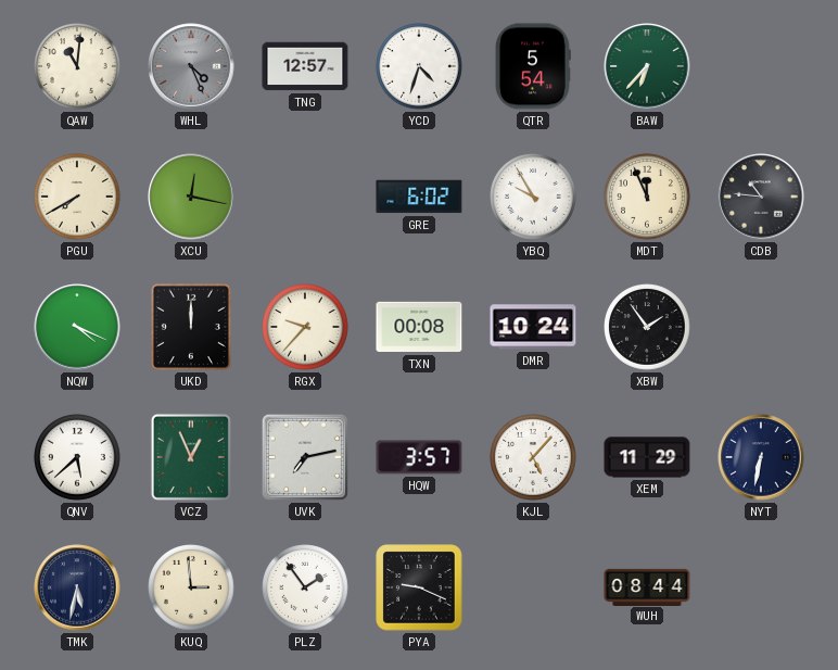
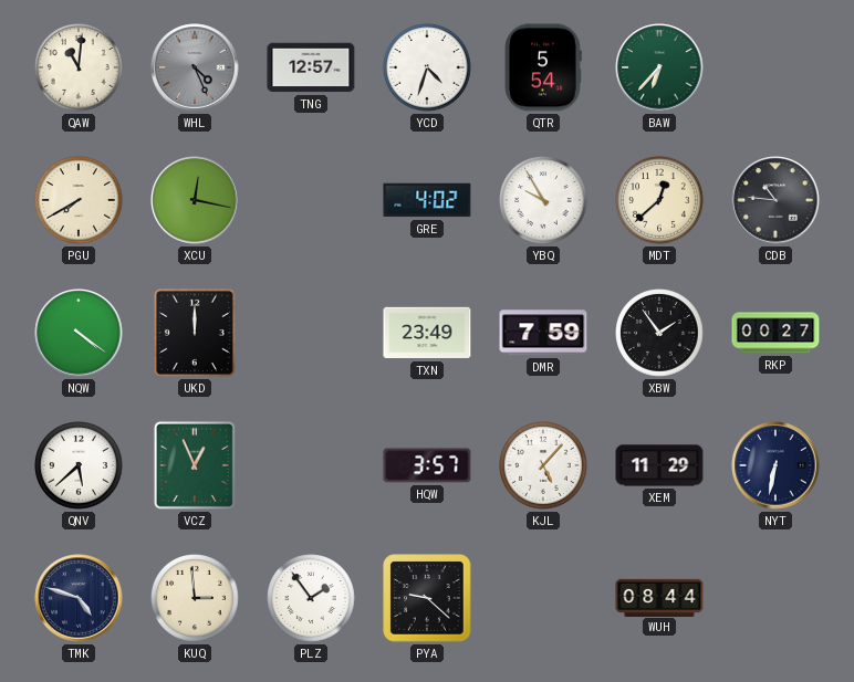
GRE: 6:02 -> 4:02 (427, 200)
MDT: 11:56 -> 12:38 (659, 200)
NQW: 4:19 -> 4:21 (79, 333)
RGX: 9:37 -> none (305, 327)
TXN: 00:08 -> 23:49 (427, 333)
DMR: 10:24 -> 7:59 (543, 333)
RKP: none -> 00:27 (775, 333)
UVK: 7:13 -> none (305, 457)
TMK: 5:32 -> 4:48 (79, 598)
PYA: 9:19 -> 9:22 (427, 598)
